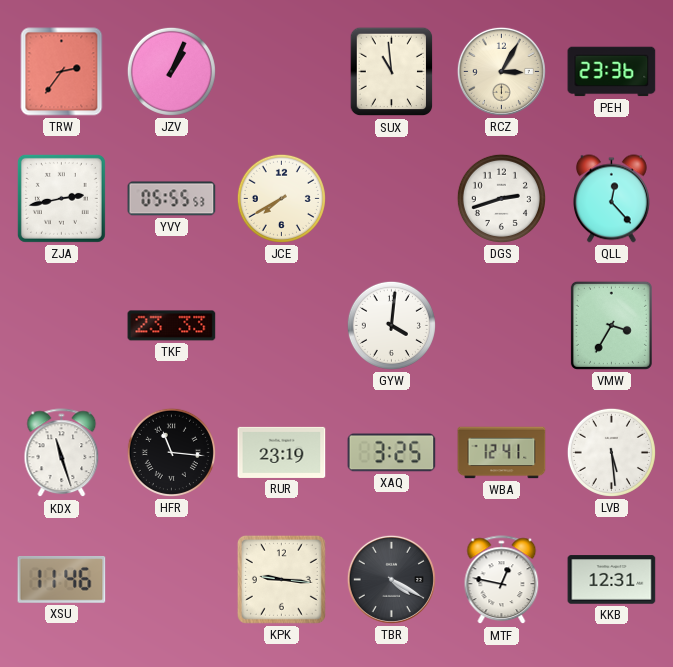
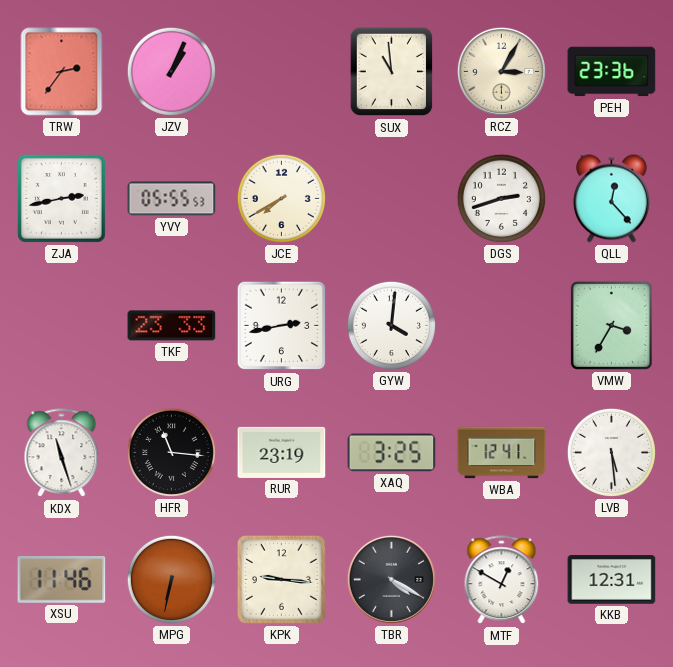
URG: none -> 2:43 (282, 326)
MPG: none -> 6:32 (171, 579)
MTF: 12:47 -> 12:50 (502, 580)
